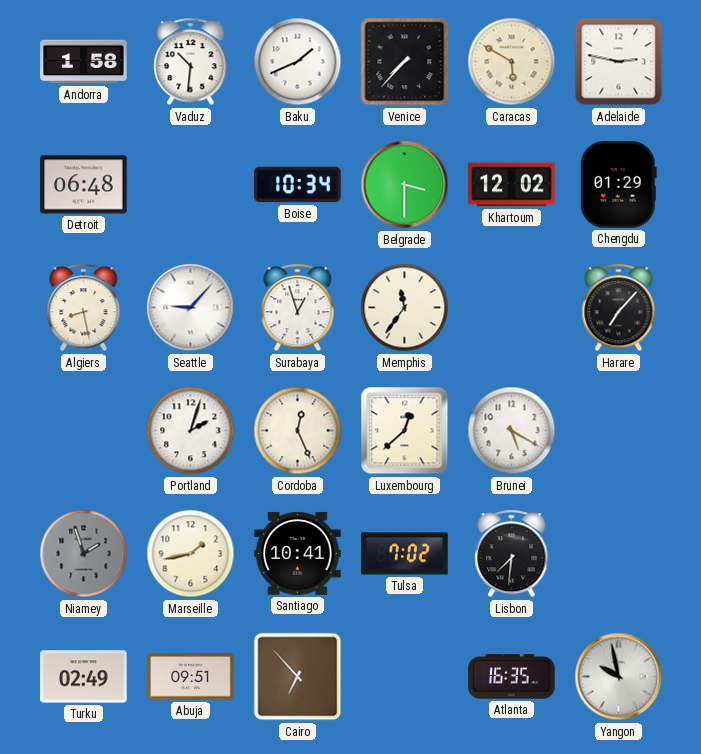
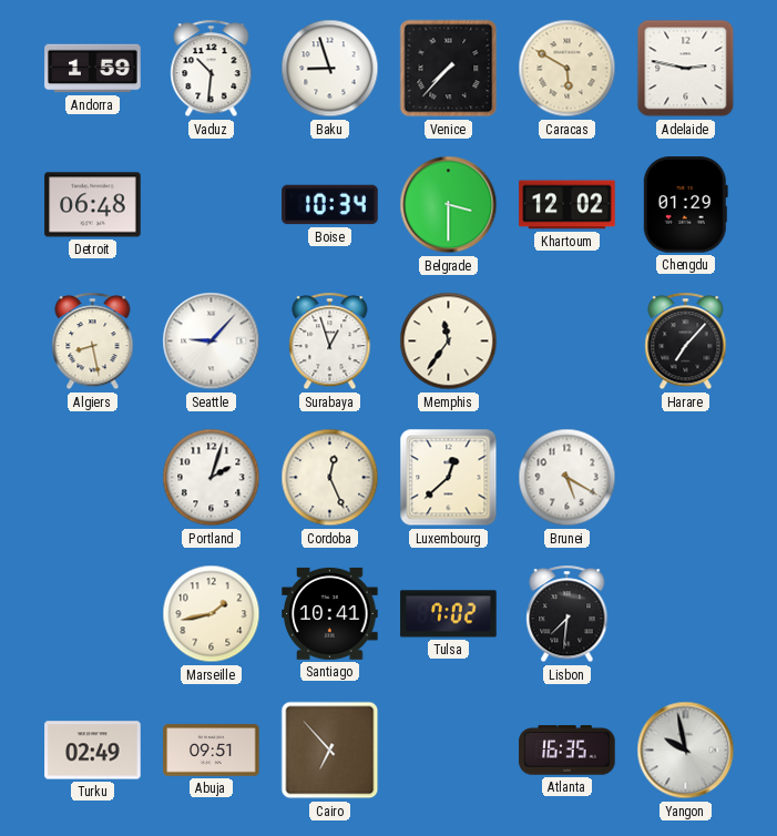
Andorra: 1:58 -> 1:59 (93, 69)
Baku: 1:41 -> 8:57 (330, 69)
Niamey: 1:57 -> none (84, 554)
